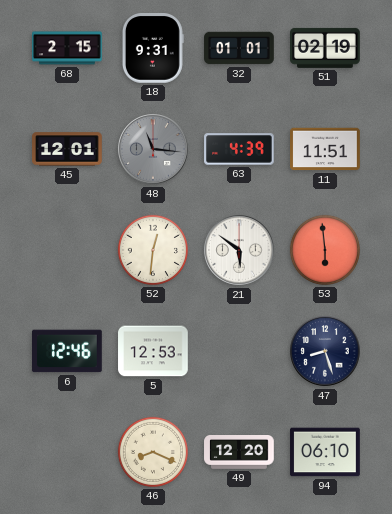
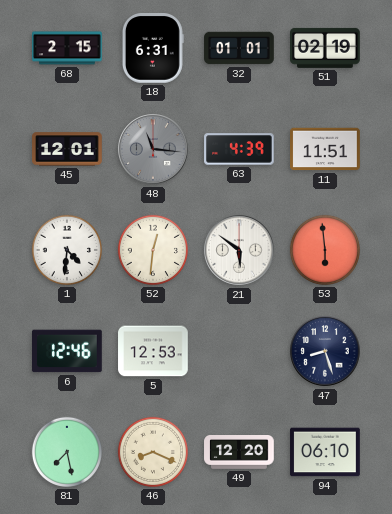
18: 9:31 -> 6:31 (153, 49)
1: none -> 4:31 (67, 250)
81: none -> 7:28 (67, 452)
